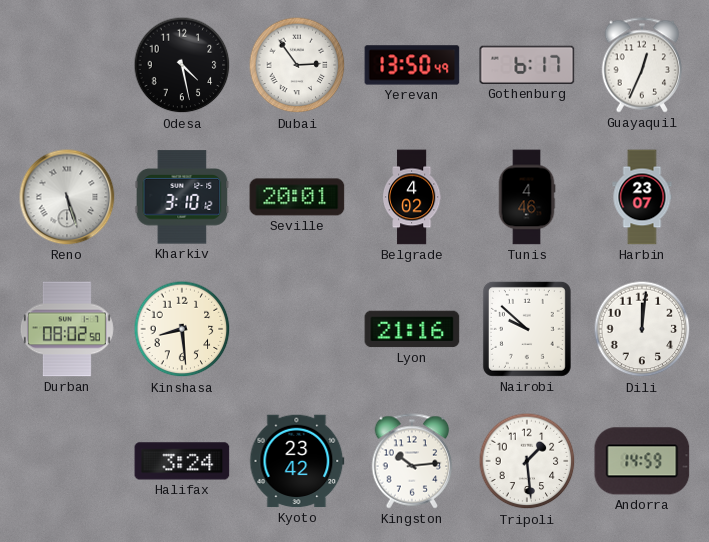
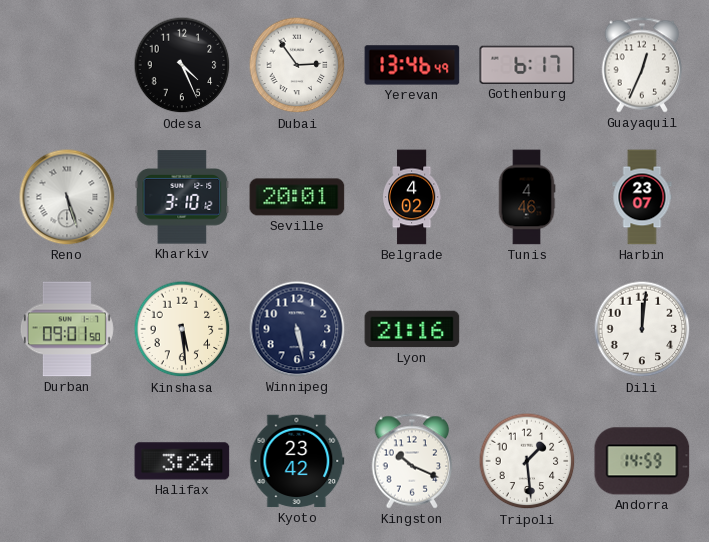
Odesa: 4:28 -> 4:26 (182, 65)
Yerevan: 13:50 -> 13:46 (412, 65)
Durban: 08:02 -> 09:01 (67, 329)
Kinshasa: 8:29 -> 5:29 (182, 329)
Winnipeg: none -> 5:28 (297, 329)
Nairobi: 9:52 -> none (527, 329)
Kingston: 10:14 -> 10:19 (412, 461)
